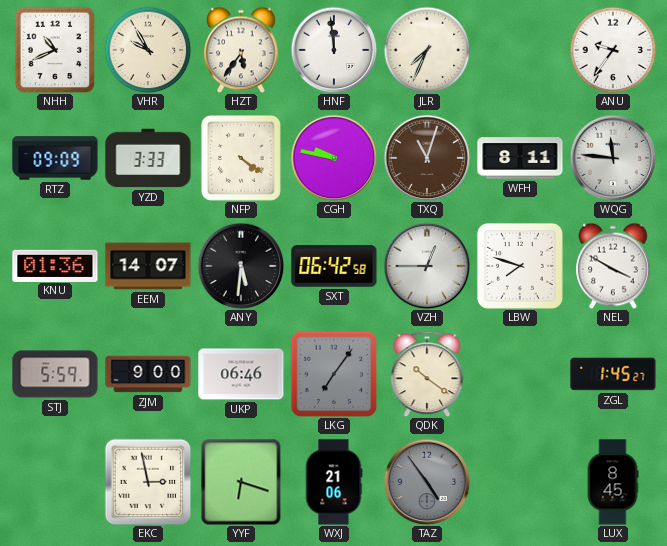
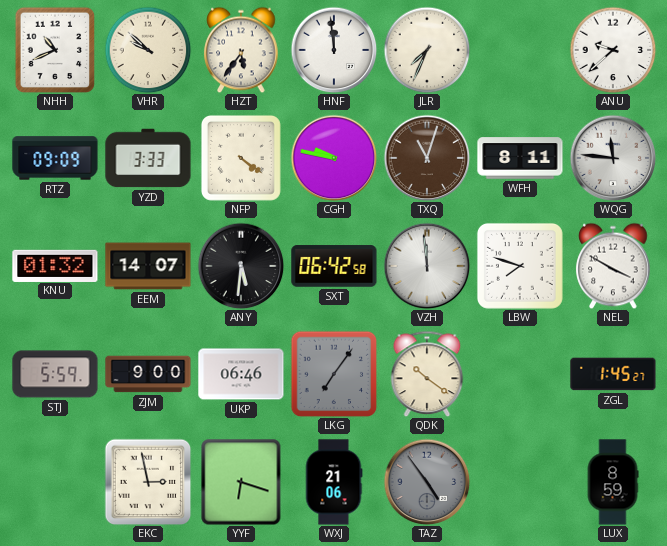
VHR: 9:55 -> 9:52 (148, 50)
ANU: 9:36 -> 9:38 (613, 50)
KNU: 01:36 -> 01:32 (55, 265)
VZH: 12:45 -> 11:59 (427, 266)
LUX: 8:45 -> 8:59 (613, 482)
